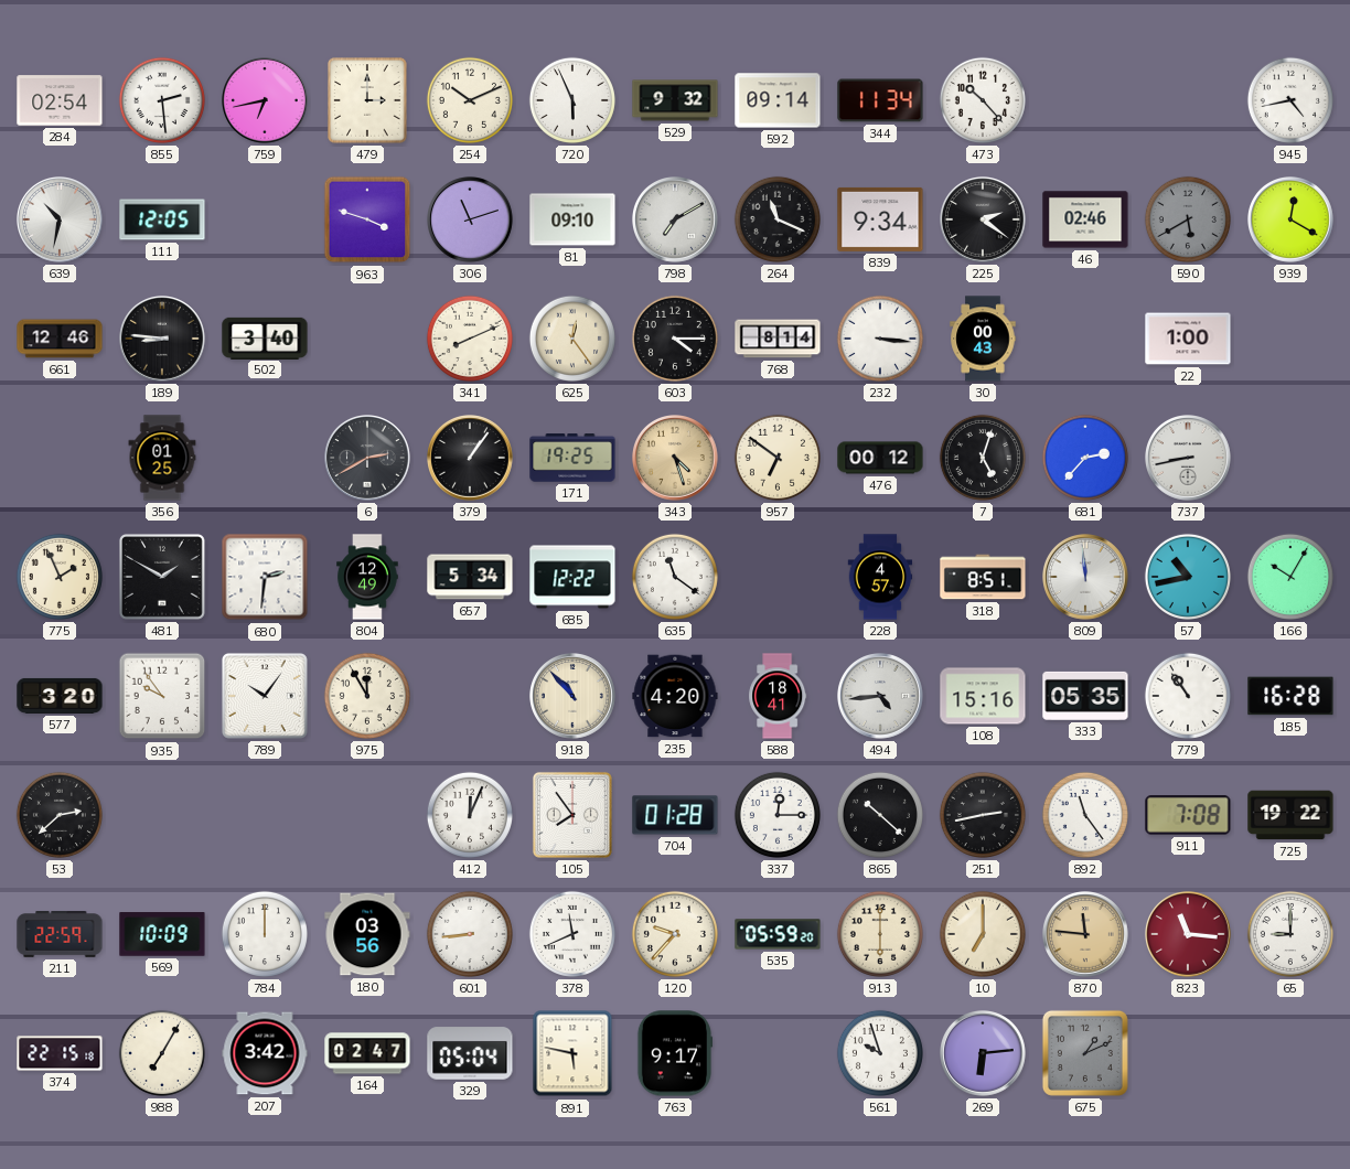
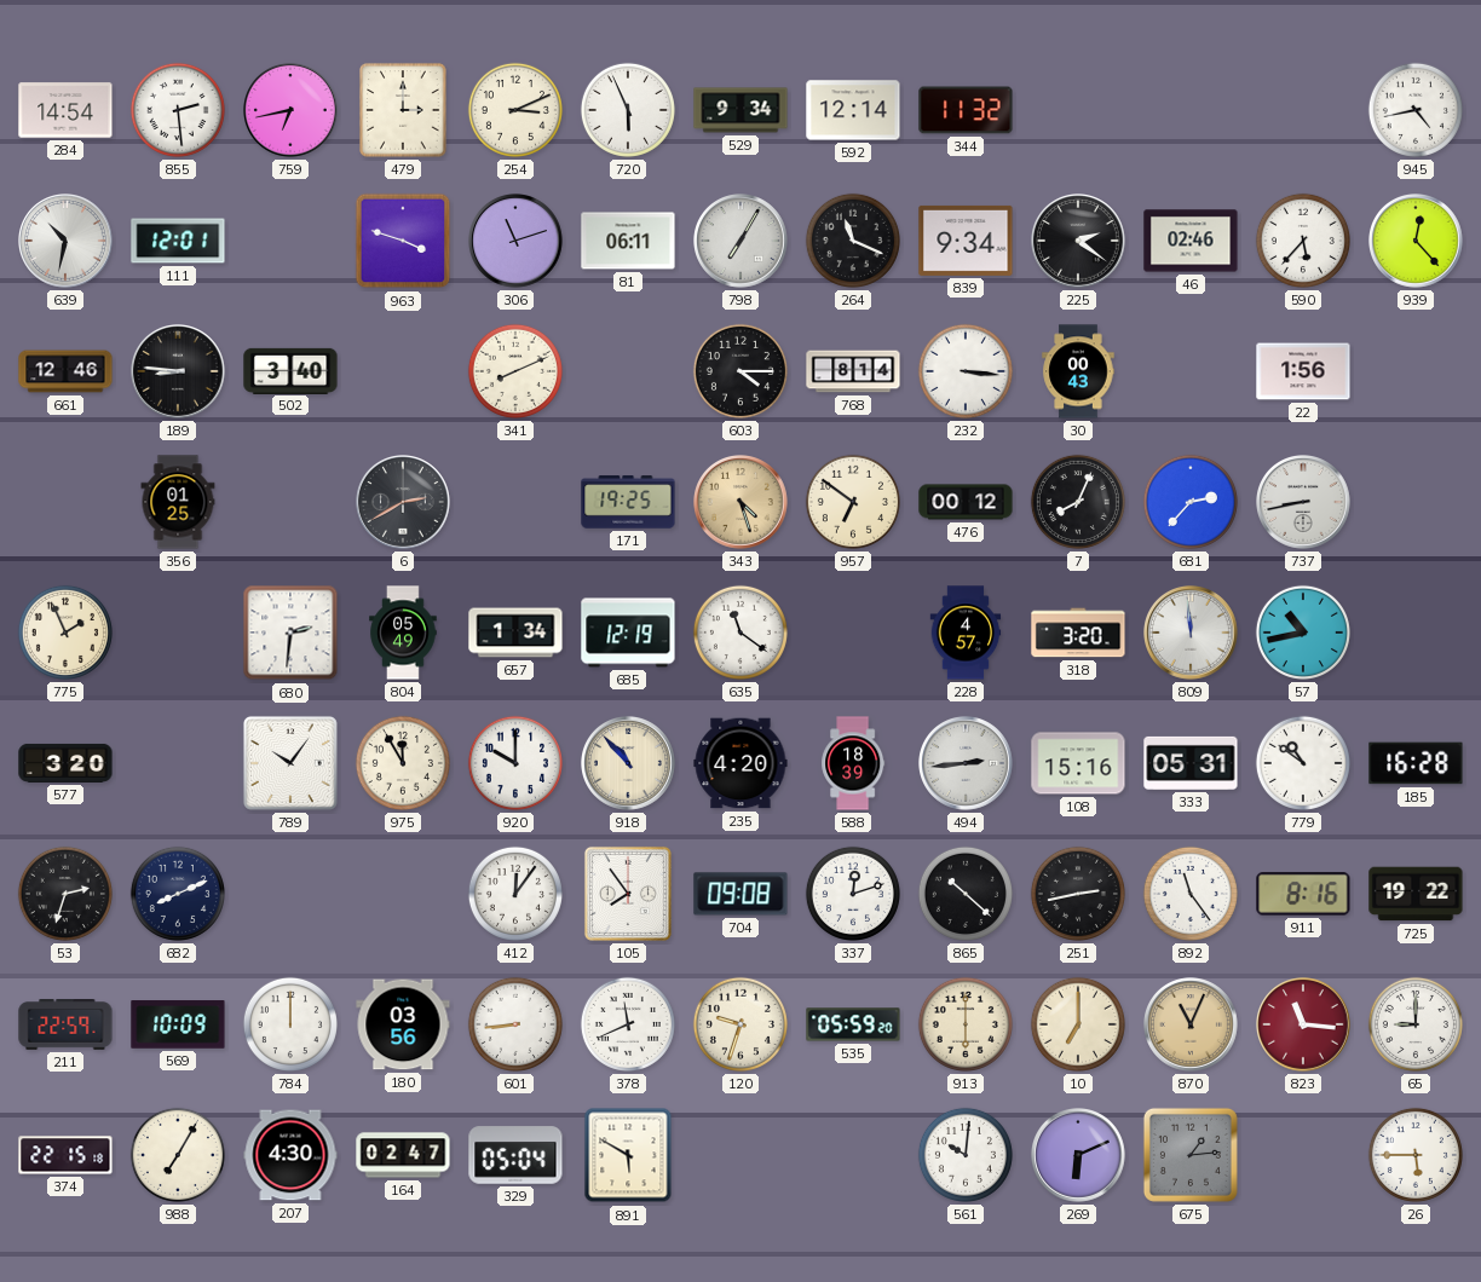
284: 02:54 -> 14:54 (65, 110)
254: 10:11 -> 3:11 (515, 110)
529: 9:32 -> 9:34 (740, 110)
592: 09:14 -> 12:14 (853, 110)
344: 11:34 -> 11:32 (966, 110)
473: 10:23 -> none (983, 100)
111: 12:05 -> 12:01 (178, 241)
81: 09:10 -> 06:11 (628, 241)
798: 7:10 -> 7:05 (742, 242)
590: 5:40 -> 5:37 (1303, 241)
590 dial: grey -> white (1303, 241)
939: 12:20 -> 12:23 (1417, 242)
625: 12:24 -> none (572, 339)
22: 1:00 -> 1:56 (1303, 371)
379: 1:06 -> none (471, 459)
7: 5:03 -> 8:04 (1078, 502)
481: 1:50 -> none (162, 577)
804: 12:49 -> 05:49 (403, 633)
657: 5:34 -> 1:34 (515, 633)
685: 12:22 -> 12:19 (628, 633)
318: 8:51 -> 3:20 (1078, 633)
166: 10:05 -> none (1290, 577)
935: 9:54 -> none (162, 696)
920: none -> 10:00 (515, 763)
588: 18:41 -> 18:39 (853, 763)
494: 4:44 -> 2:44 (967, 764)
333: 05:35 -> 05:31 (1191, 763)
779: 10:54 -> 10:51 (1303, 763)
53: 2:38 -> 2:33 (65, 894)
682: none -> 8:11 (178, 894)
412: 12:04 -> 12:06 (515, 894)
704: 01:28 -> 09:08 (740, 894)
337: 12:15 -> 12:12 (853, 894)
911: 7:08 -> 8:16 (1303, 895)
120: 9:37 -> 9:33 (740, 1024)
870: 11:46 -> 11:04 (1192, 1026)
207: 3:42 -> 4:30 (290, 1155)
891: 5:47 -> 5:50 (628, 1155)
763: 9:17 -> none (675, 1053)
561: 9:57 -> 10:01 (966, 1155)
269: 6:14 -> 6:11 (1079, 1156)
675: 1:11 -> 1:14 (1191, 1155)
26: none -> 5:45 (1416, 1155)
